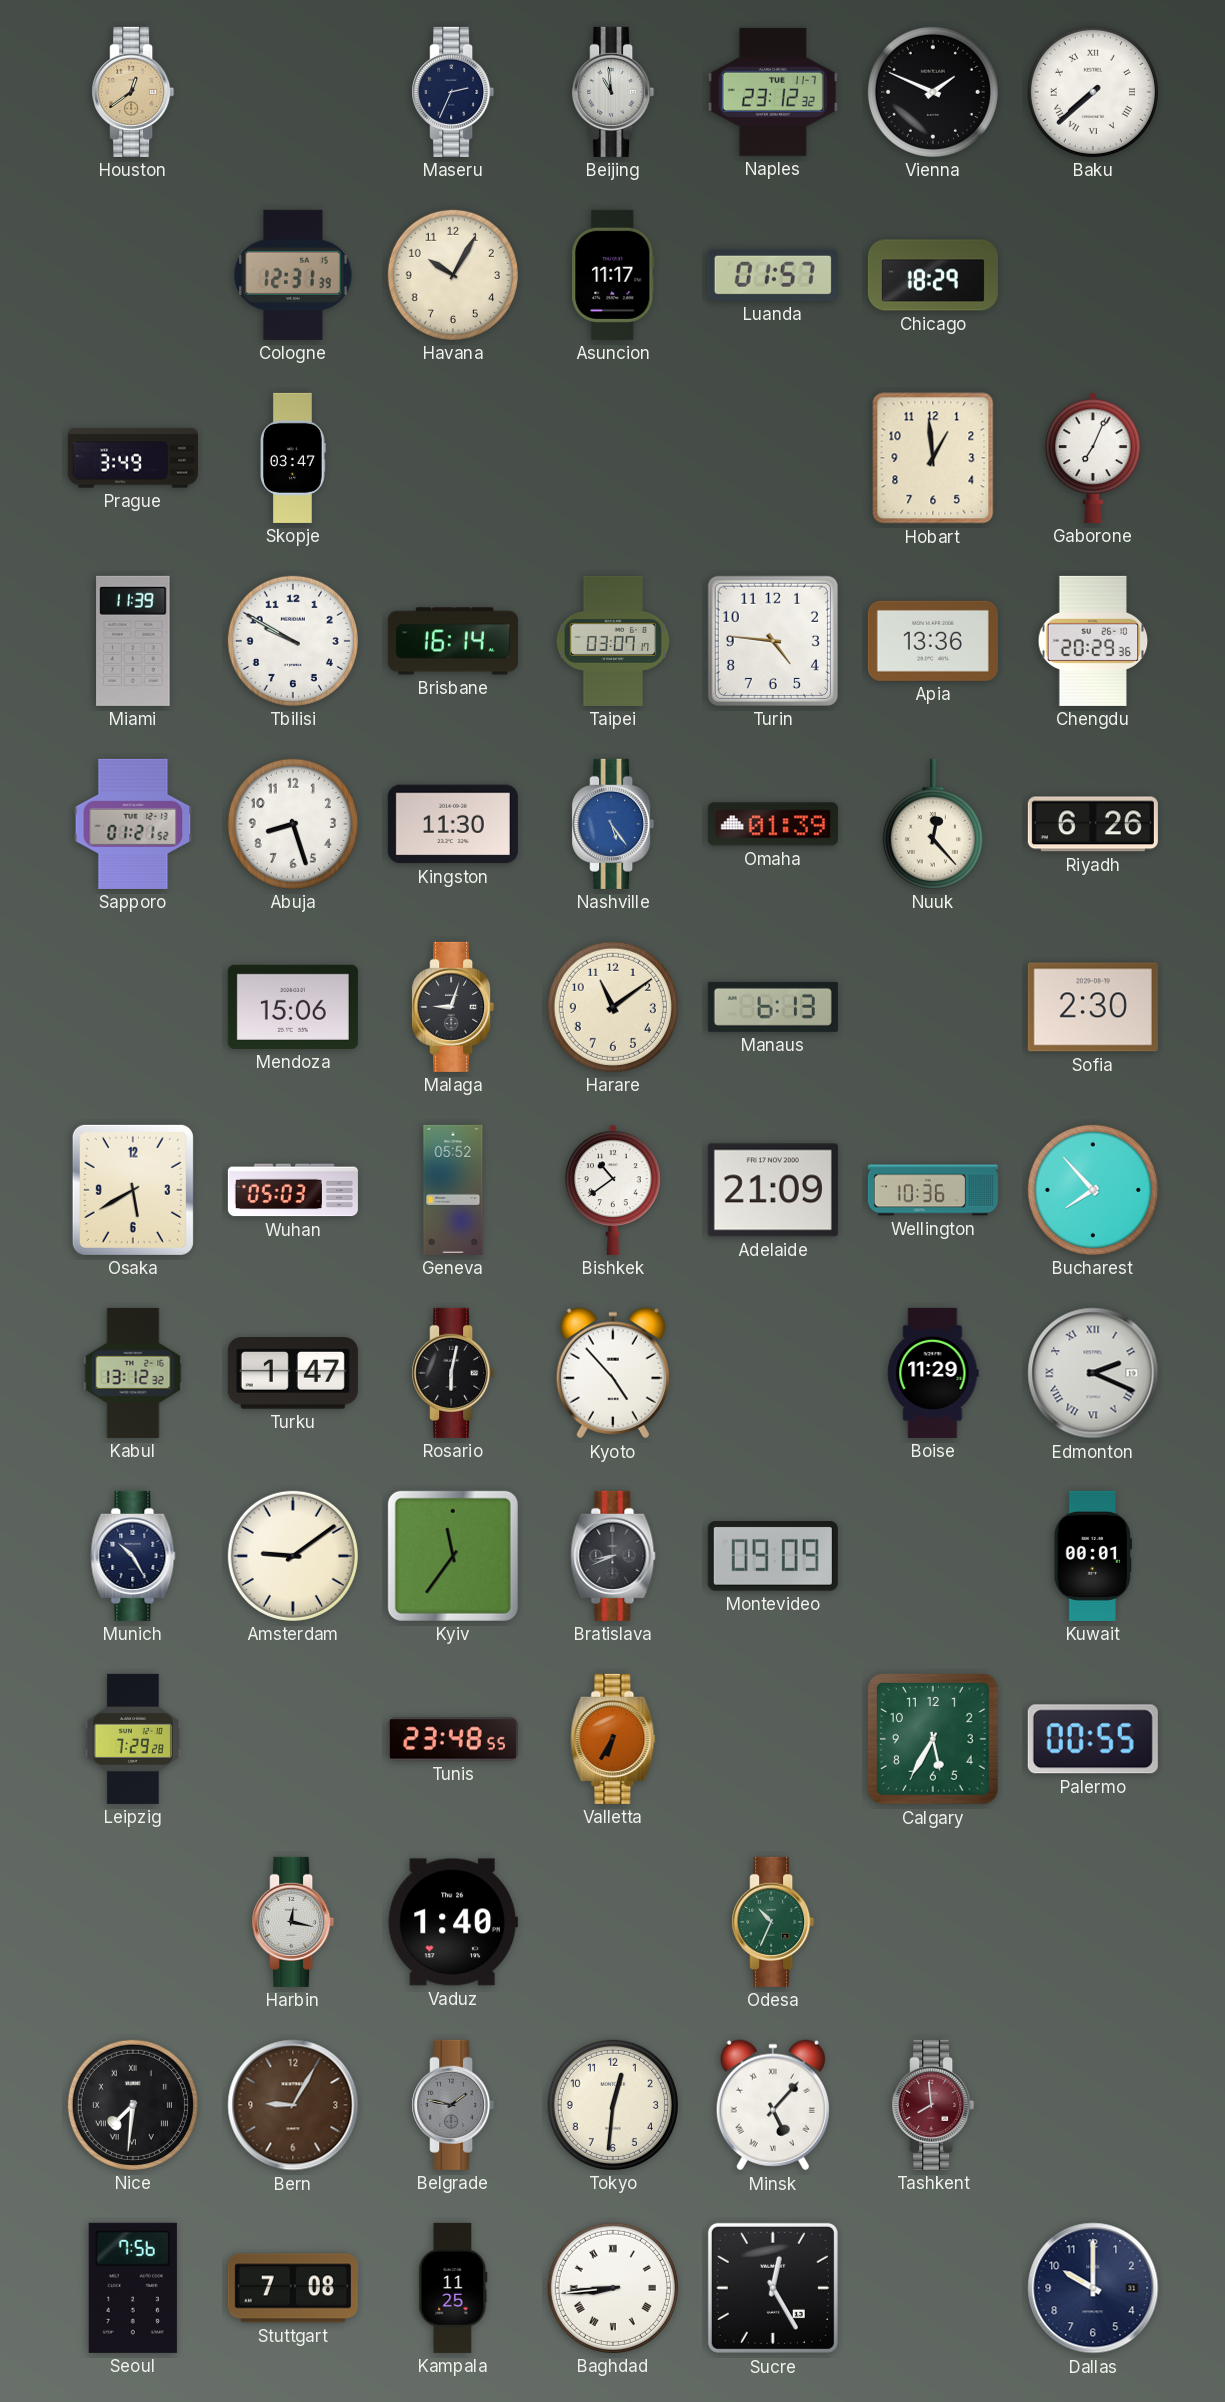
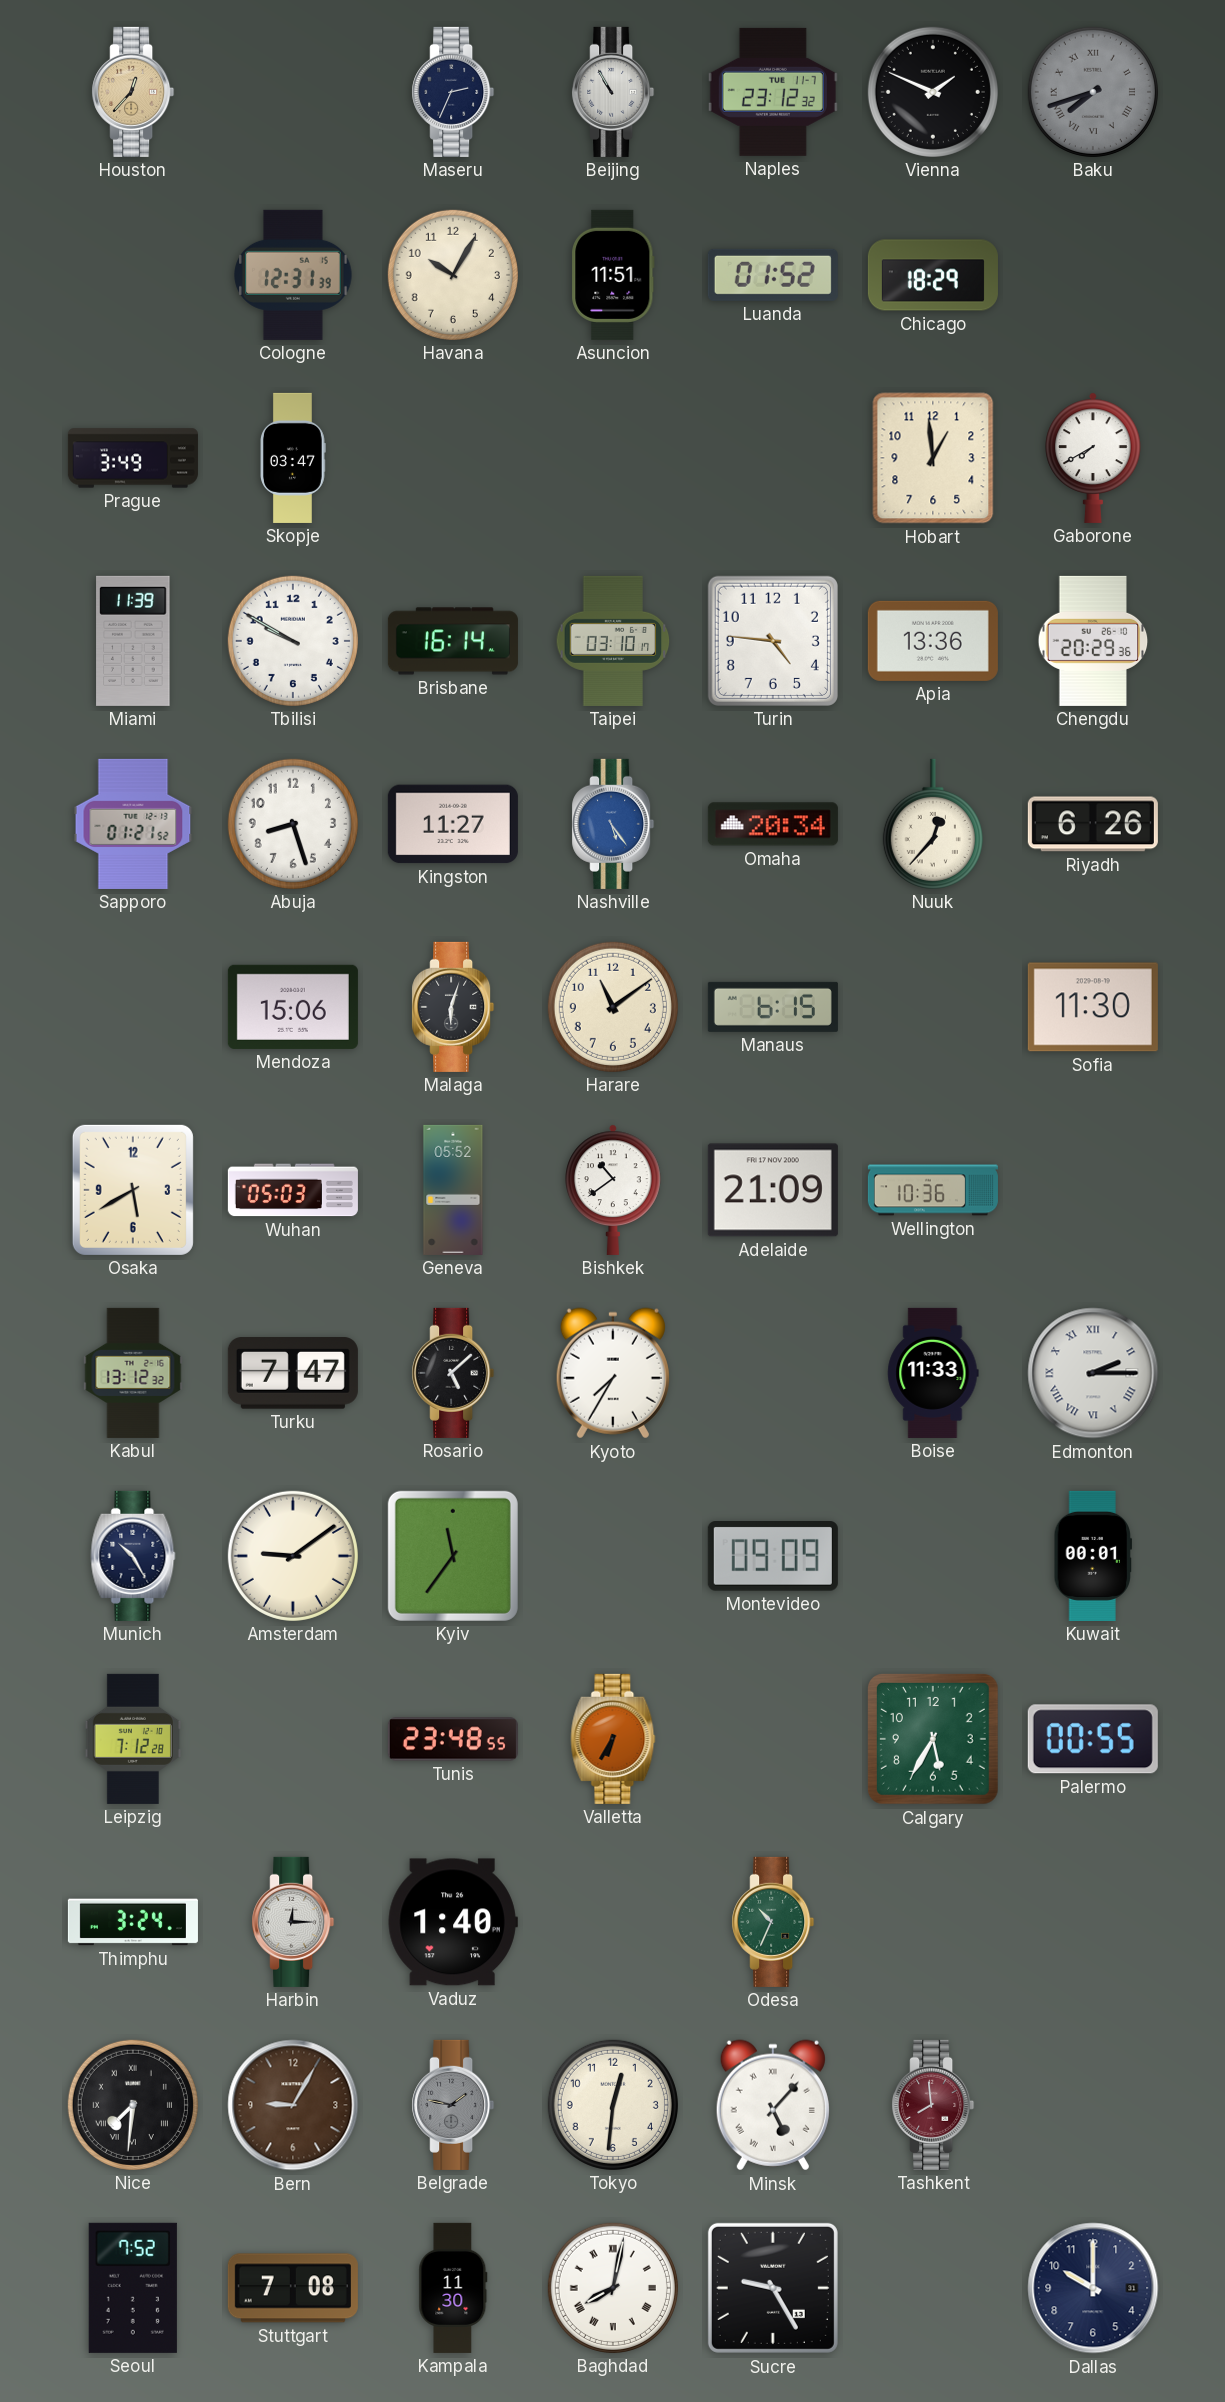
Houston: 12:39 -> 12:37 (133, 92)
Beijing: 10:59 -> 10:55 (613, 92)
Baku: 7:38 -> 7:42 (1093, 92)
Baku dial: white -> grey (1093, 92)
Asuncion: 11:17 -> 11:51 (613, 275)
Luanda: 01:57 -> 01:52 (773, 275)
Gaborone: 7:04 -> 7:40 (1094, 458)
Taipei: 03:07 -> 03:10 (613, 641)
Kingston: 11:30 -> 11:27 (453, 824)
Omaha: 01:39 -> 20:34 (773, 824)
Nuuk: 12:23 -> 12:37 (933, 824)
Malaga: 9:03 -> 6:03 (453, 1007)
Manaus: 6:13 -> 6:15 (773, 1007)
Sofia: 2:30 -> 11:30 (1093, 1007)
Bucharest: 7:53 -> none (1093, 1190)
Turku: 1:47 -> 7:47 (293, 1373)
Rosario: 6:02 -> 5:08 (453, 1373)
Kyoto: 4:53 -> 7:35 (613, 1373)
Boise: 11:29 -> 11:33 (933, 1373)
Edmonton: 2:19 -> 2:15 (1093, 1373)
Bratislava: 8:41 -> none (613, 1556)
Leipzig: 7:29 -> 7:12 (133, 1739)
Thimphu: none -> 3:24 (133, 1922)
Harbin: 12:17 -> 12:15 (293, 1922)
Seoul: 7:56 -> 7:52 (133, 2288)
Kampala: 11:25 -> 11:30 (453, 2288)
Baghdad: 8:44 -> 8:02 (613, 2288)
Sucre: 12:25 -> 9:25 (773, 2288)
